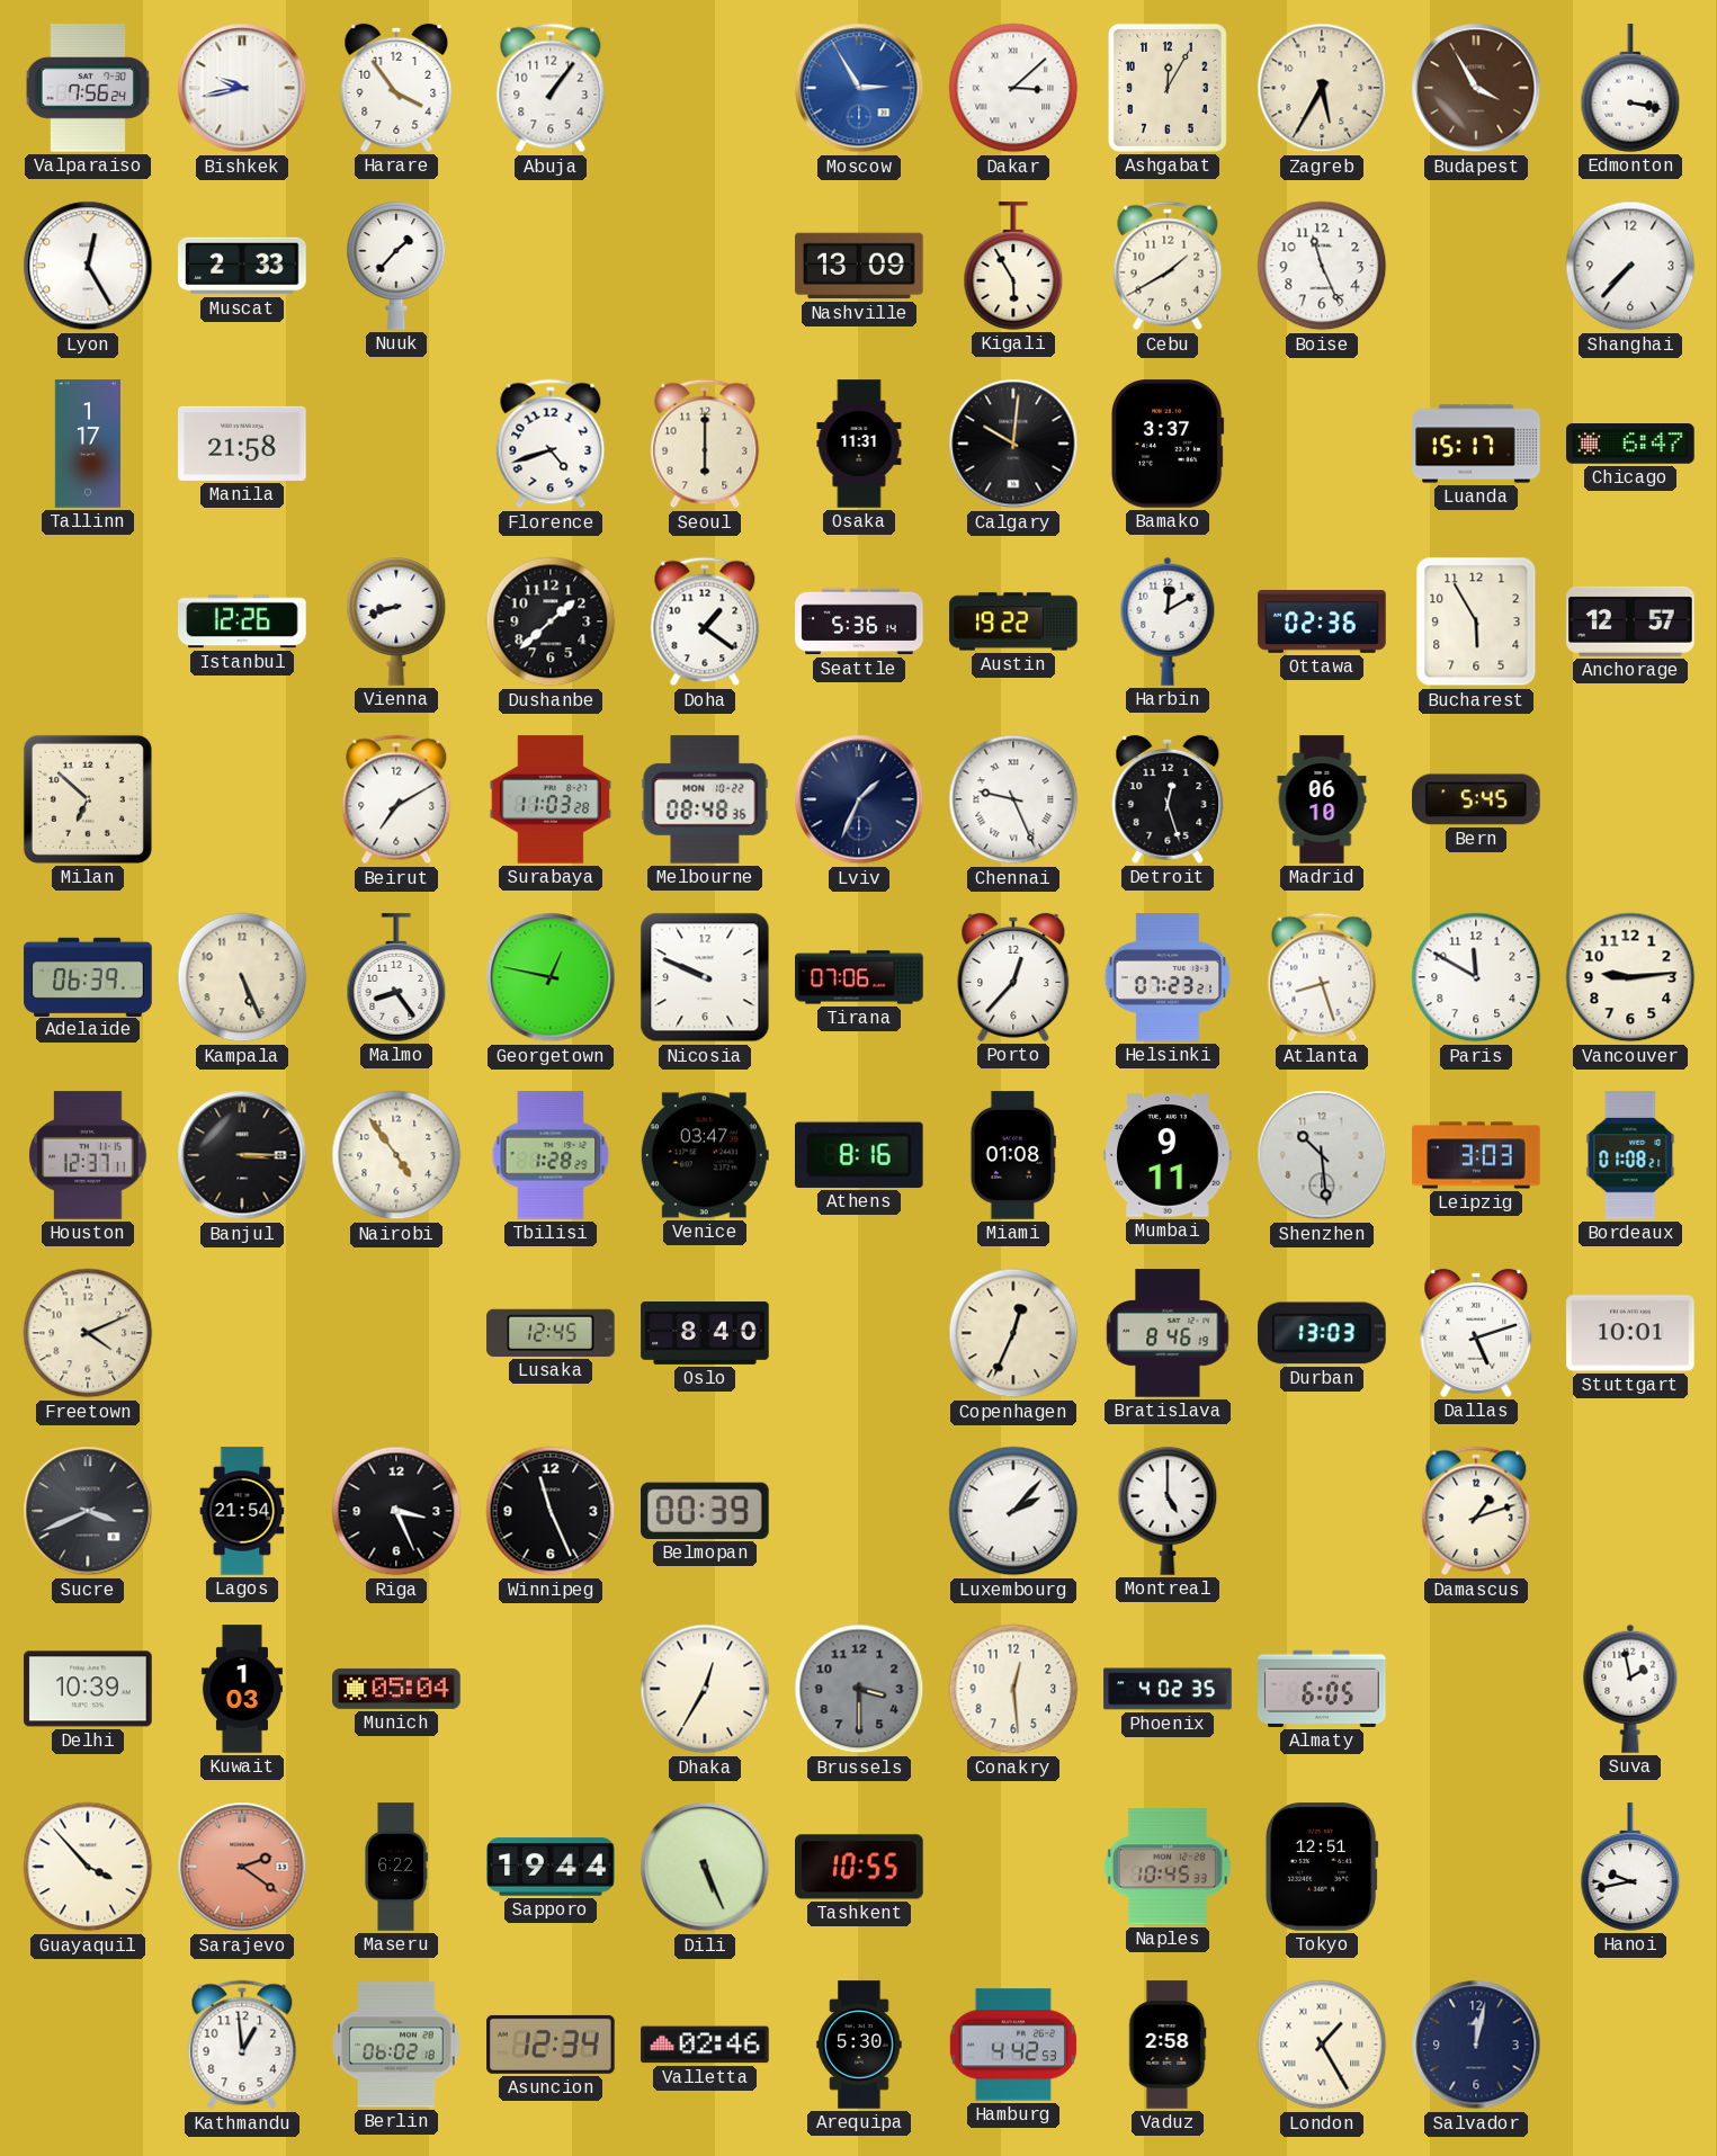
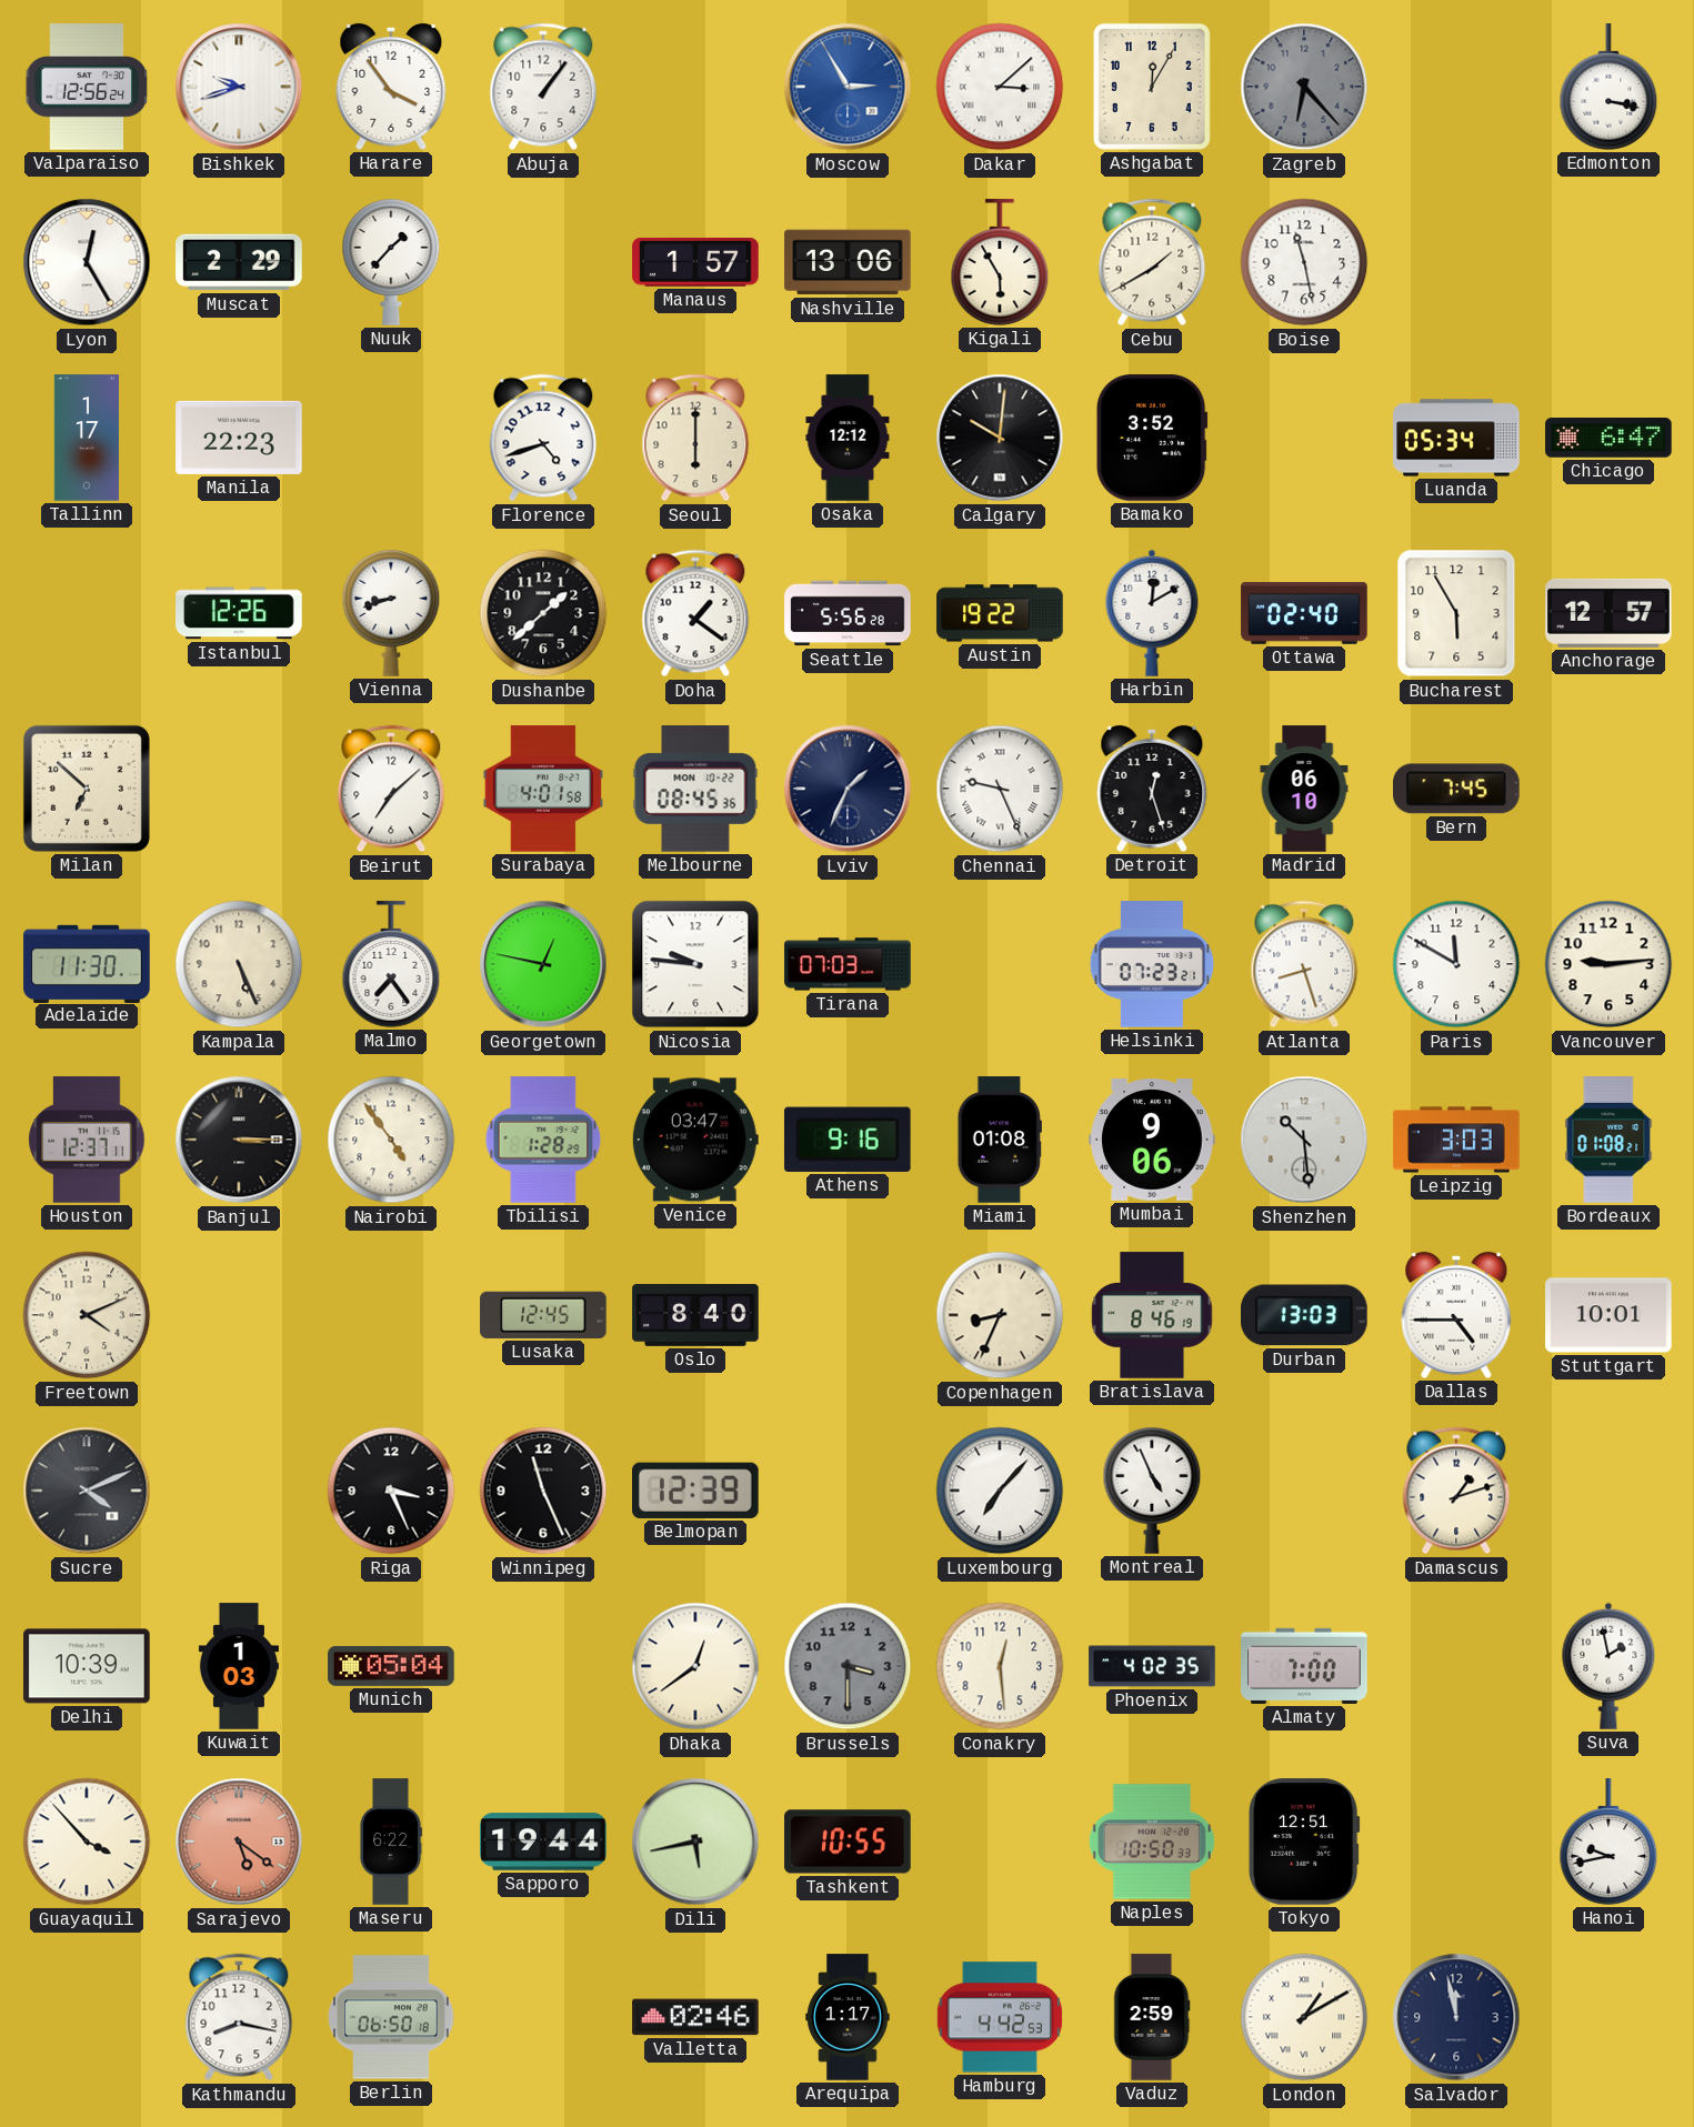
Valparaiso: 7:56 -> 12:56 (87, 87)
Bishkek: 9:43 -> 9:42 (239, 87)
Zagreb: 5:35 -> 6:23 (1304, 87)
Zagreb dial: cream -> grey (1304, 87)
Budapest: 3:55 -> none (1476, 88)
Muscat: 2:33 -> 2:29 (239, 262)
Manaus: none -> 1:57 (695, 263)
Nashville: 13:09 -> 13:06 (848, 262)
Boise: 11:26 -> 11:28 (1304, 262)
Shanghai: 7:37 -> none (1630, 266)
Manila: 21:58 -> 22:23 (239, 438)
Osaka: 11:31 -> 12:12 (848, 438)
Bamako: 3:37 -> 3:52 (1152, 438)
Luanda: 15:17 -> 05:34 (1456, 438)
Seattle: 5:36 -> 5:56 (848, 613)
Ottawa: 02:36 -> 02:40 (1304, 614)
Beirut: 7:10 -> 7:08 (391, 789)
Surabaya: 11:03 -> 4:01 (543, 789)
Melbourne: 08:48 -> 08:45 (695, 789)
Bern: 5:45 -> 7:45 (1456, 789)
Adelaide: 06:39 -> 11:30 (87, 963)
Malmo: 8:24 -> 7:24 (391, 964)
Nicosia: 9:49 -> 9:46 (695, 964)
Tirana: 07:06 -> 07:03 (848, 964)
Porto: 12:37 -> none (1013, 977)
Athens: 8:16 -> 9:16 (848, 1140)
Mumbai: 9:11 -> 9:06 (1152, 1141)
Copenhagen: 12:34 -> 8:34 (1000, 1315)
Dallas: 5:12 -> 4:45 (1456, 1315)
Sucre: 3:41 -> 4:11 (87, 1491)
Lagos: 21:54 -> none (242, 1511)
Belmopan: 00:39 -> 12:39 (696, 1491)
Luxembourg: 2:07 -> 7:07 (1000, 1491)
Montreal: 5:00 -> 4:56 (1152, 1491)
Dhaka: 12:35 -> 12:39 (695, 1666)
Almaty: 6:05 -> 7:00 (1304, 1666)
Sarajevo: 2:21 -> 5:21 (239, 1842)
Dili: 5:26 -> 5:43 (695, 1842)
Naples: 10:45 -> 10:50 (1152, 1842)
Kathmandu: 12:59 -> 8:17 (239, 2017)
Berlin: 06:02 -> 06:50 (391, 2017)
Asuncion: 12:34 -> none (551, 2045)
Arequipa: 5:30 -> 1:17 (848, 2017)
Vaduz: 2:58 -> 2:59 (1152, 2017)
London: 1:25 -> 1:10 (1304, 2017)
Salvador: 12:02 -> 11:58 (1456, 2017)
